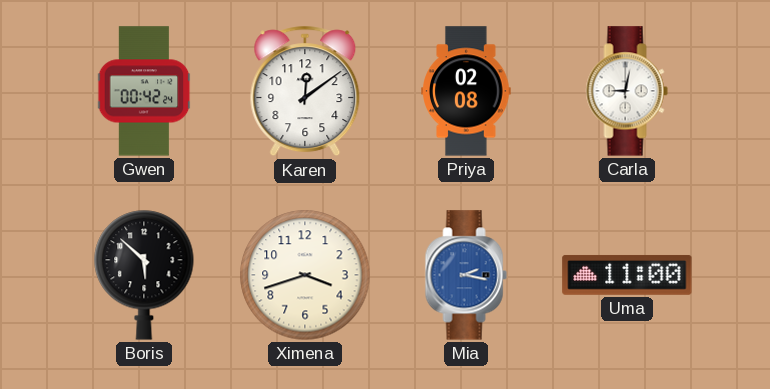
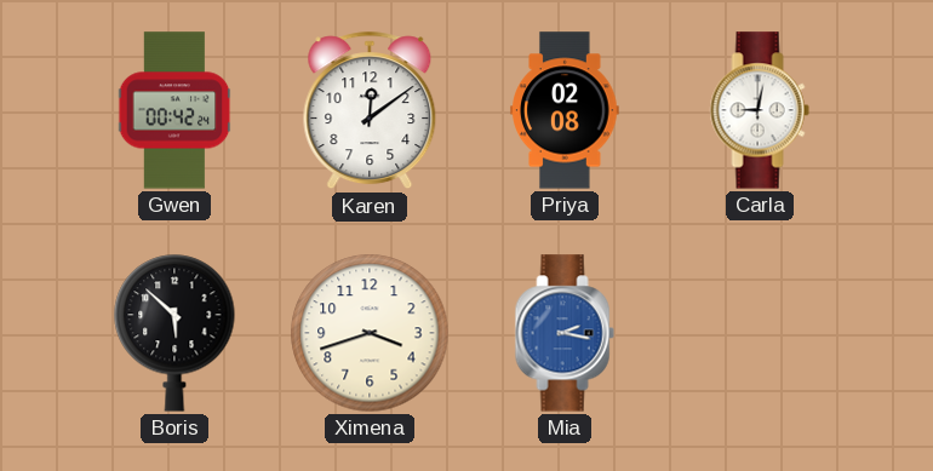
Uma: 11:00 -> none (627, 275)
